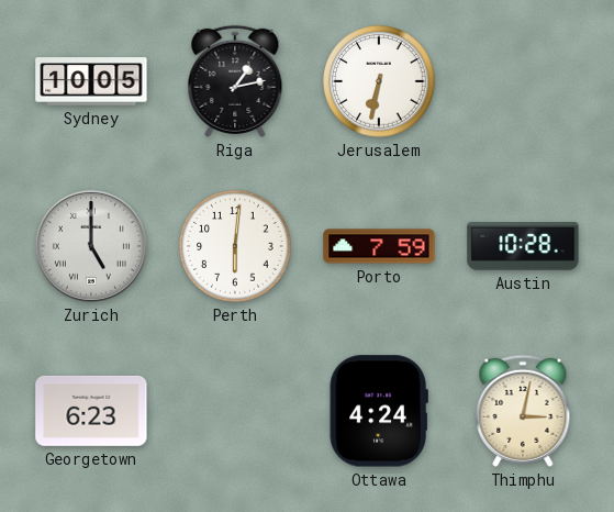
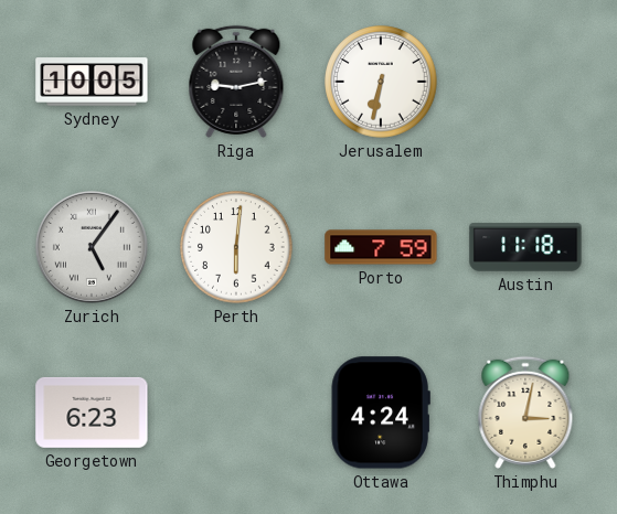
Riga: 1:13 -> 9:13 (236, 82)
Zurich: 5:00 -> 5:06 (92, 247)
Austin: 10:28 -> 11:18 (525, 247)
